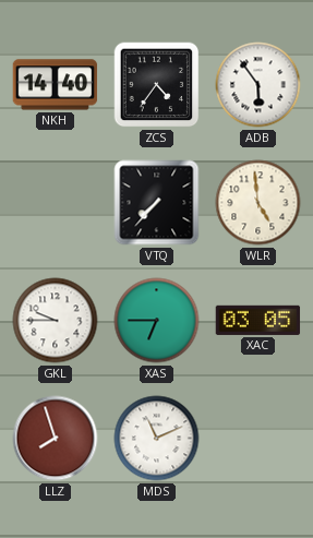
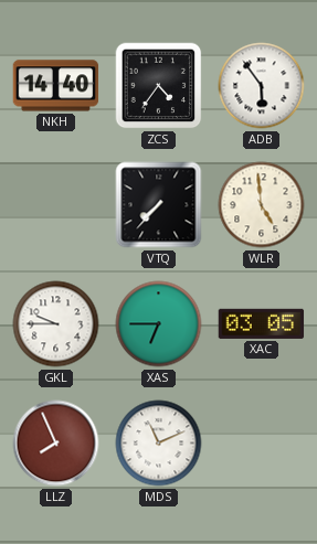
LLZ: 7:57 -> 7:56 (56, 444)
